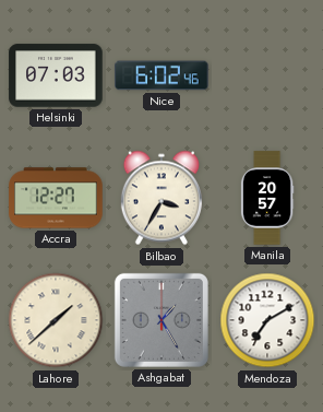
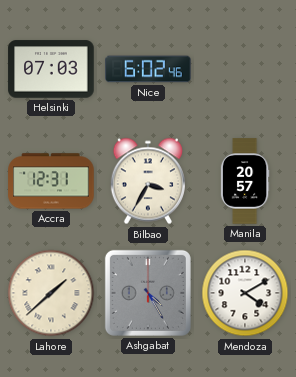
Accra: 12:27 -> 12:31 (51, 181)
Ashgabat: 1:25 -> 4:25 (148, 293)
Mendoza: 7:10 -> 4:10 (245, 293)
